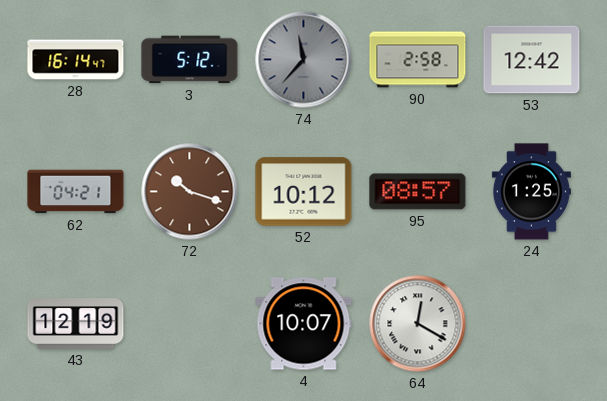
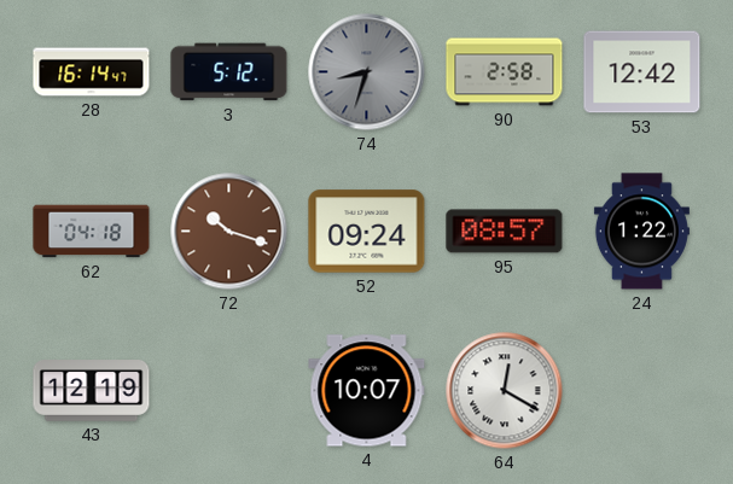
74: 11:37 -> 8:33 (367, 72)
62: 04:21 -> 04:18 (92, 232)
52: 10:12 -> 09:24 (367, 232)
24: 1:25 -> 1:22 (641, 232)
